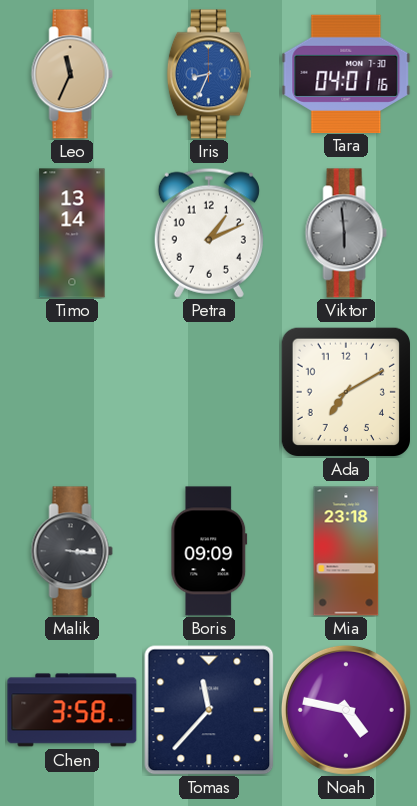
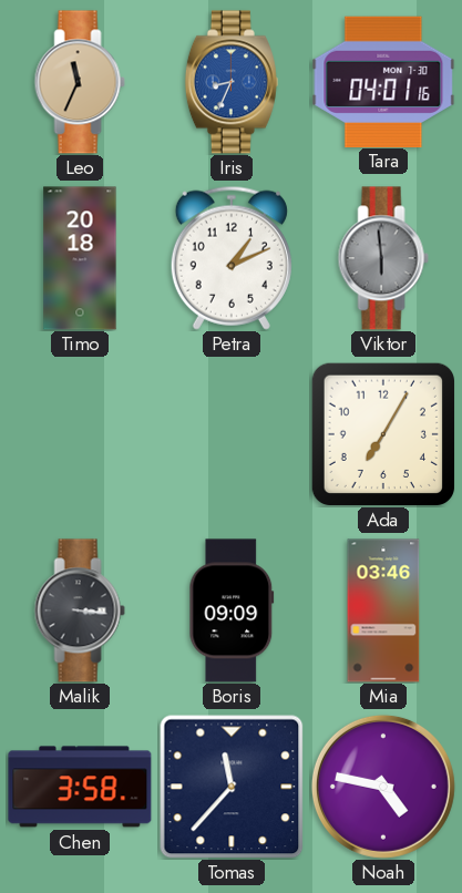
Timo: 13:14 -> 20:18 (80, 258)
Ada: 7:10 -> 7:05 (382, 433)
Mia: 23:18 -> 03:46 (383, 610)
